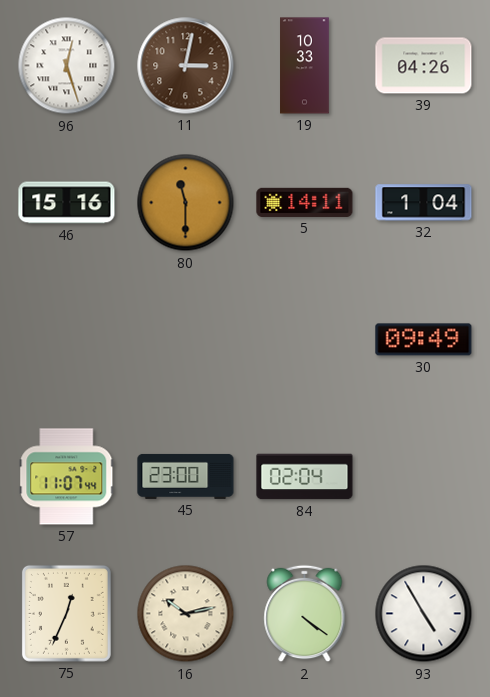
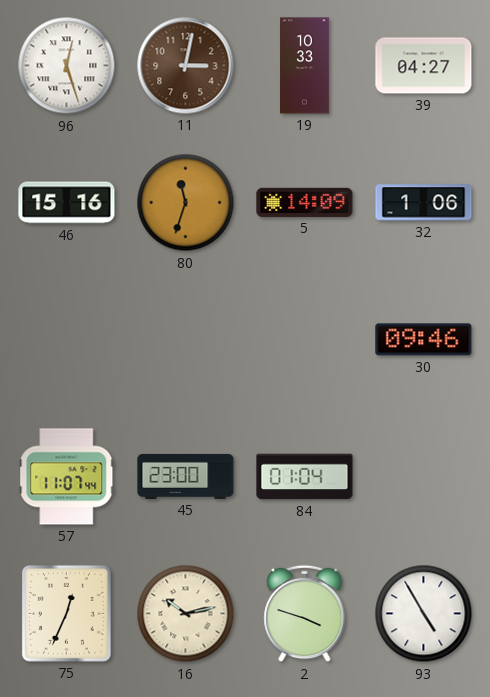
39: 04:26 -> 04:27 (424, 66)
80: 11:30 -> 11:33 (186, 203)
5: 14:11 -> 14:09 (305, 202)
32: 1:04 -> 1:06 (424, 203)
30: 09:49 -> 09:46 (424, 340)
84: 02:04 -> 01:04 (305, 477)
2: 4:21 -> 3:48 (305, 614)
